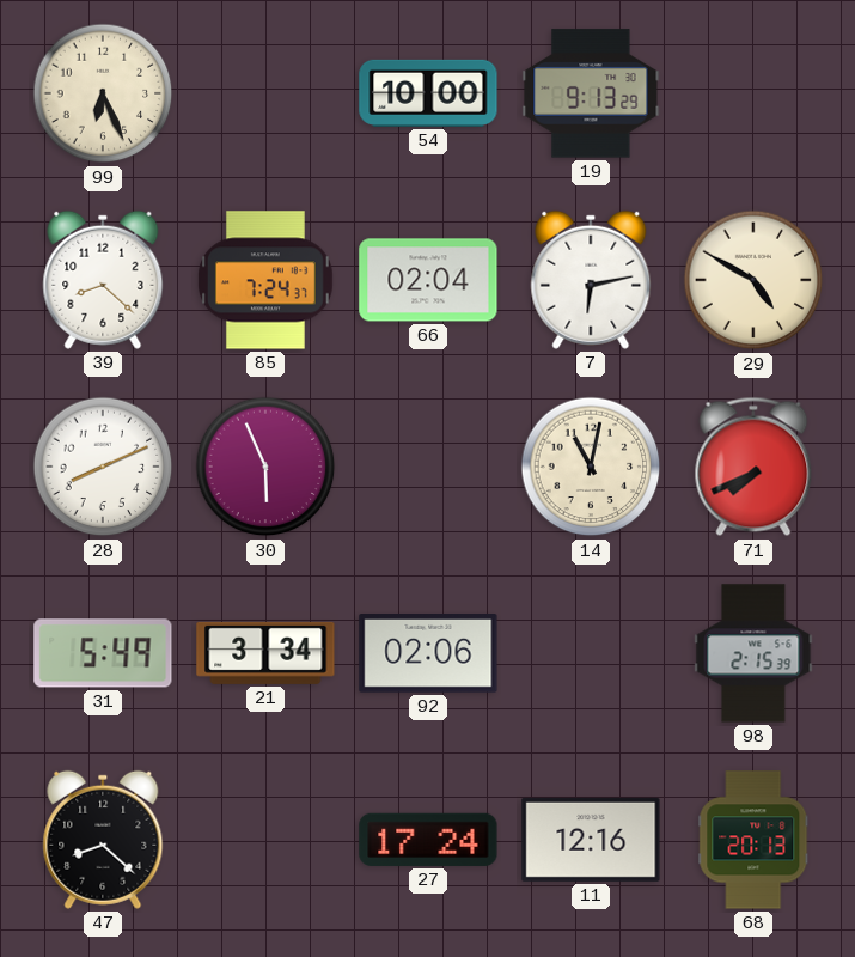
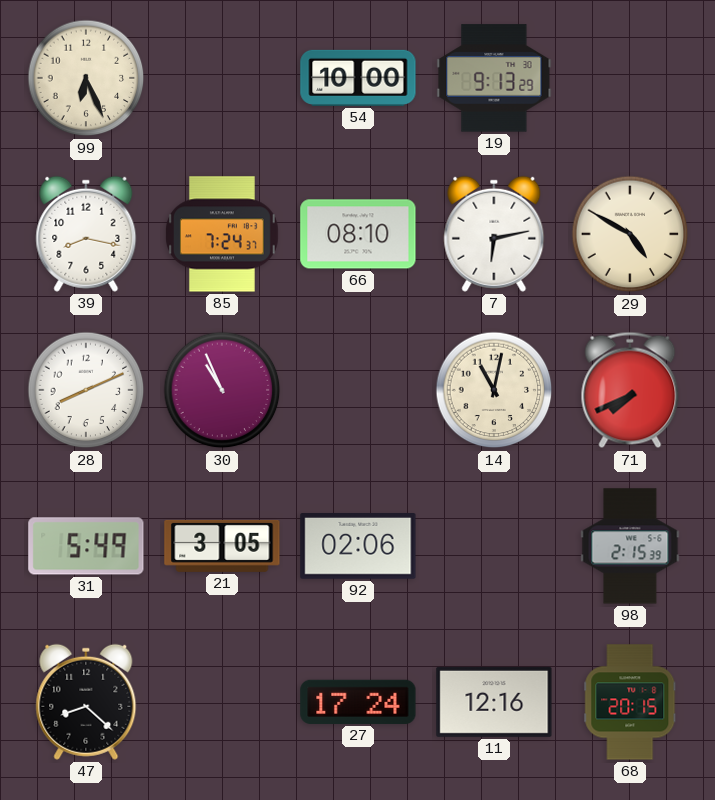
39: 8:22 -> 8:17 (86, 234)
66: 02:04 -> 08:10 (358, 234)
30: 5:56 -> 10:56 (222, 390)
21: 3:34 -> 3:05 (222, 546)
68: 20:13 -> 20:15 (630, 702)
